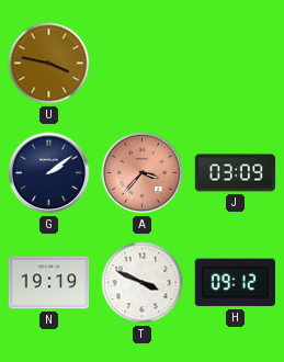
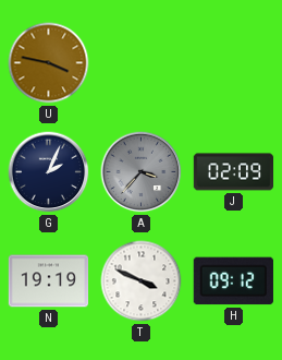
G: 2:09 -> 2:04 (49, 172)
A dial: salmon -> grey (142, 172)
J: 03:09 -> 02:09 (234, 172)
